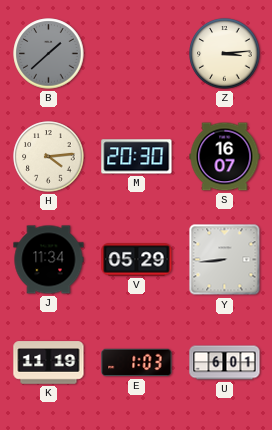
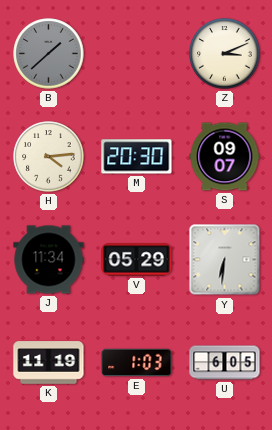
Z: 3:14 -> 3:11 (225, 54)
S: 16:07 -> 09:07 (225, 157)
Y: 8:44 -> 6:31 (225, 260)
U: 6:01 -> 6:05 (225, 363)
